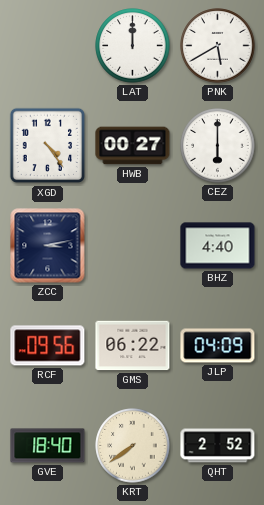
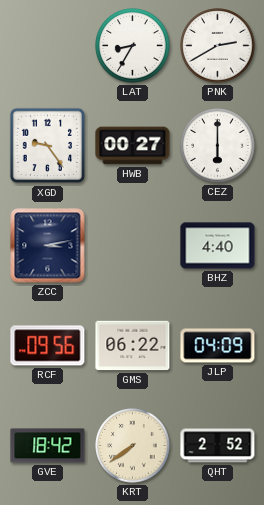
LAT: 12:00 -> 8:35 (133, 46)
PNK: 5:40 -> 2:40 (218, 46)
XGD: 4:24 -> 9:24 (47, 146)
GVE: 18:40 -> 18:42 (48, 446)
